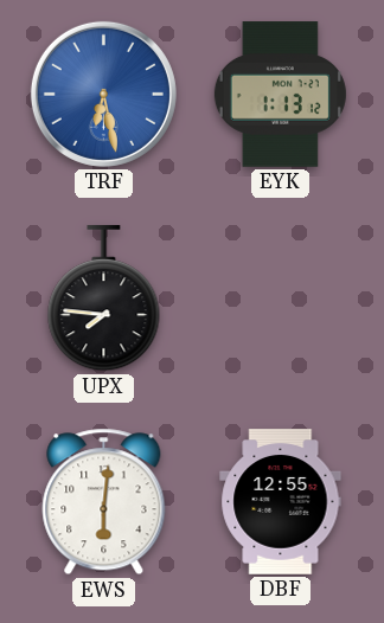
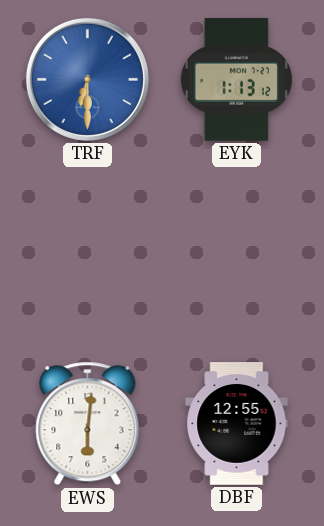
TRF: 6:28 -> 6:30 (87, 79)
UPX: 7:46 -> none (104, 298)
